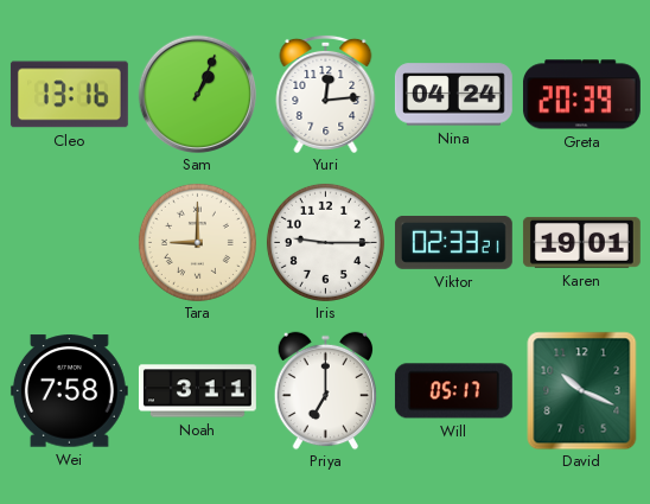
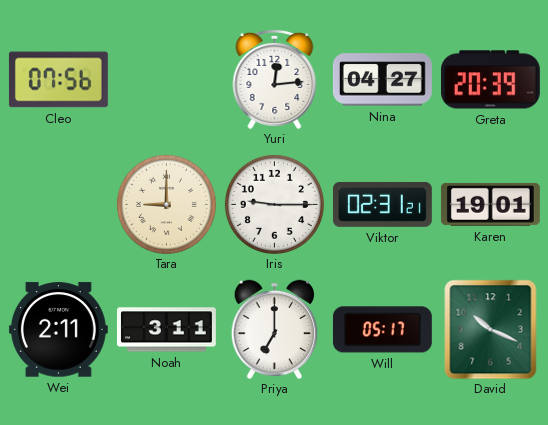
Cleo: 13:16 -> 07:56 (58, 80)
Sam: 1:04 -> none (197, 94)
Nina: 04:24 -> 04:27 (382, 80)
Viktor: 02:33 -> 02:31 (382, 204)
Wei: 7:58 -> 2:11 (58, 330)
